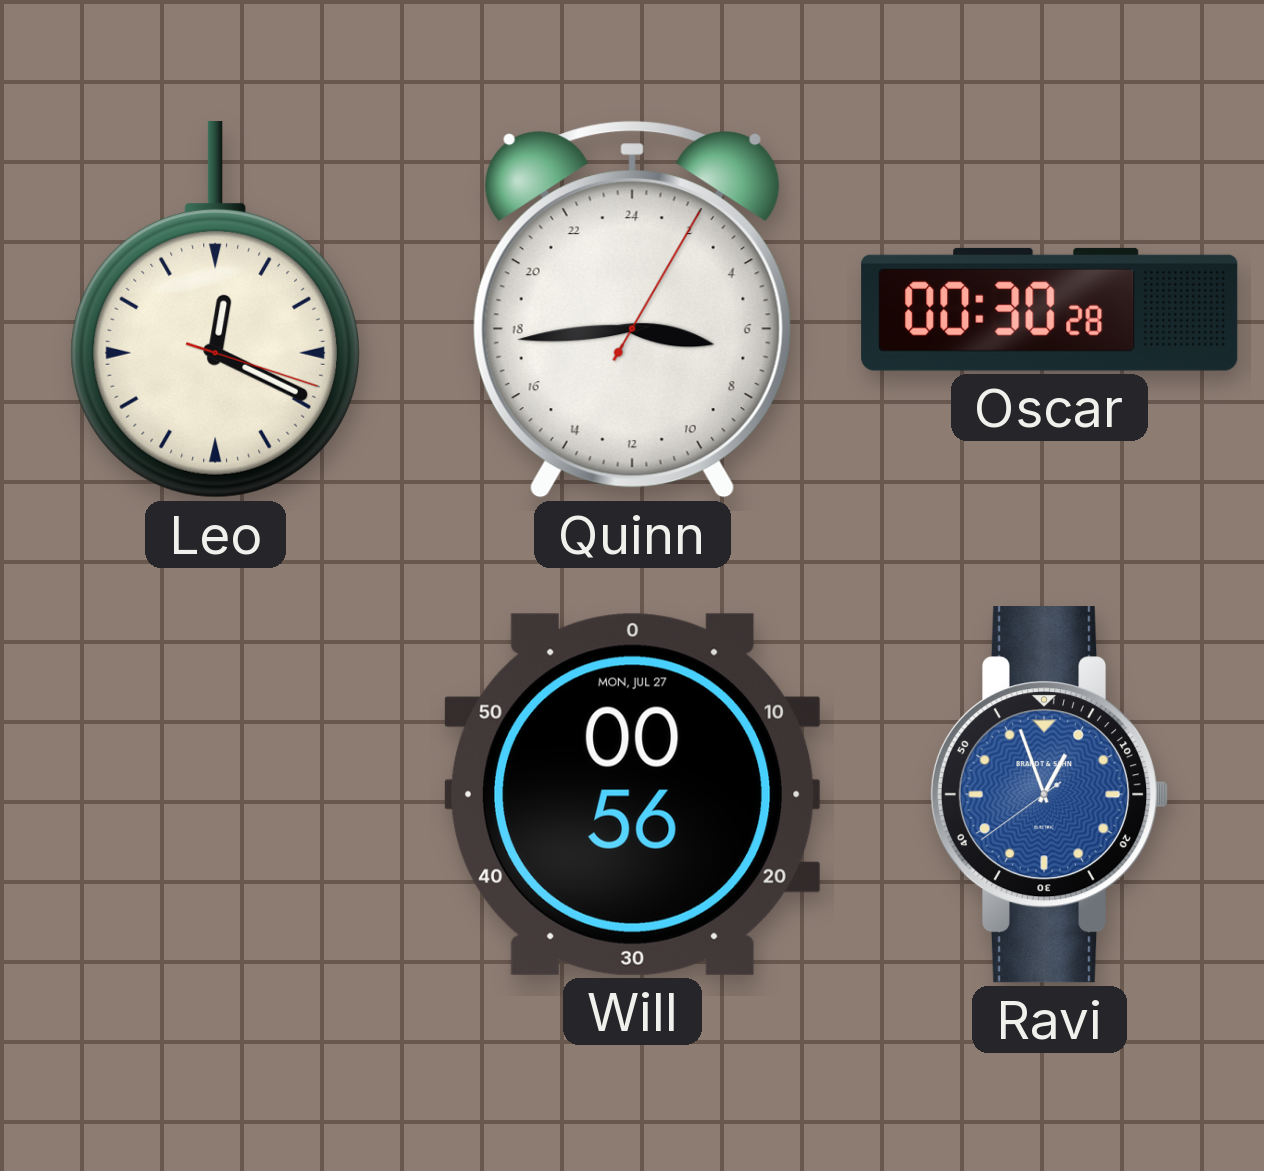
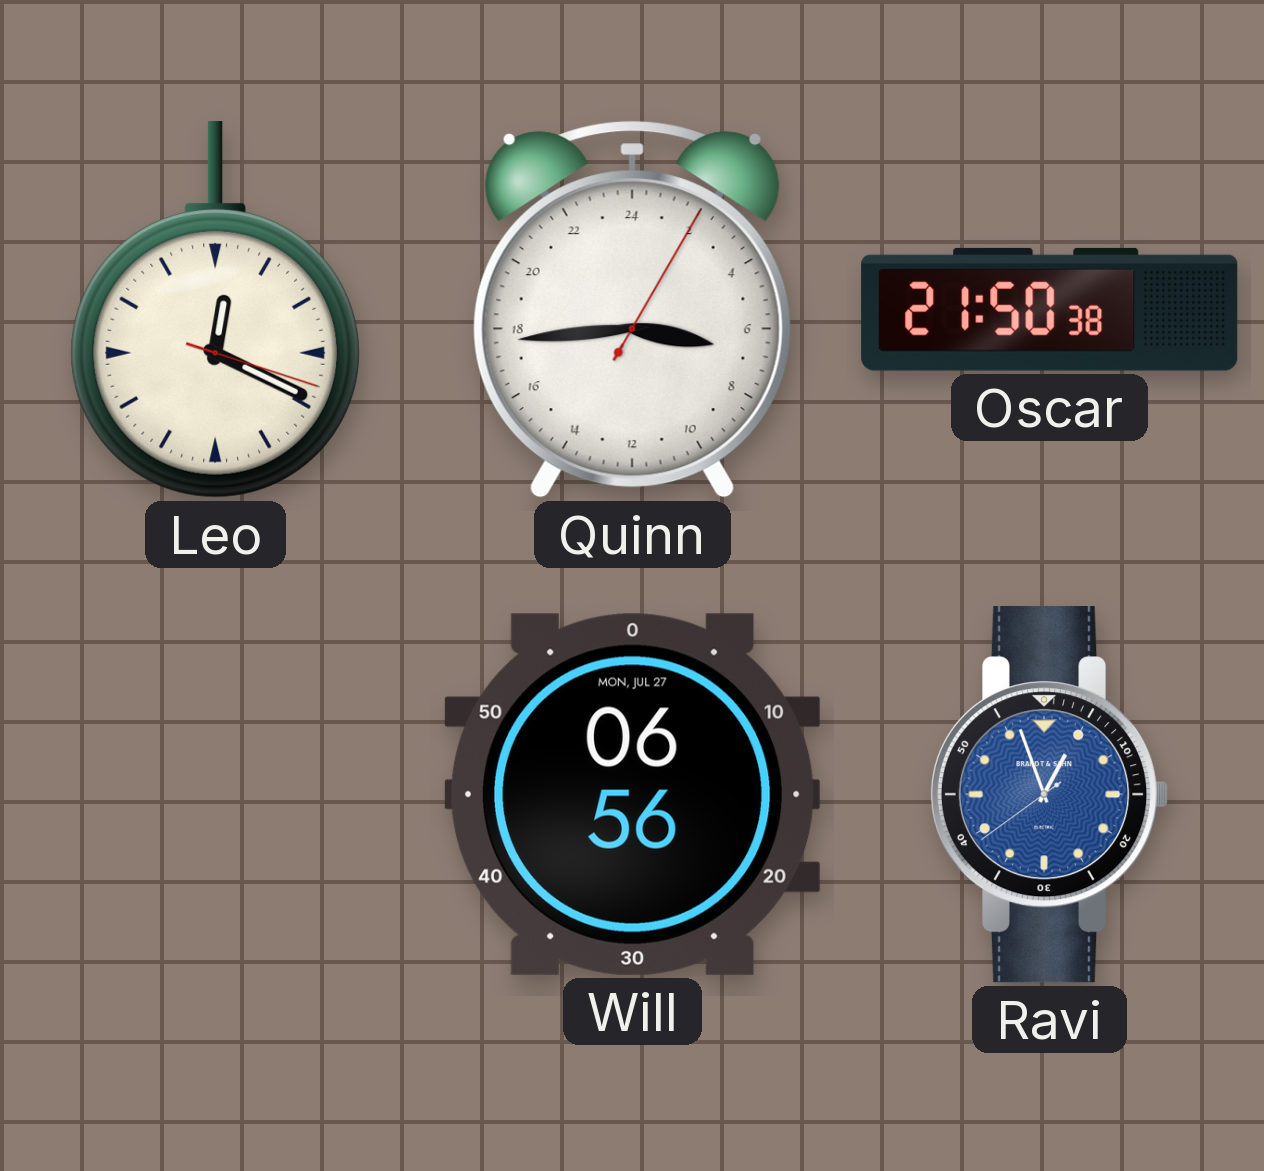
Oscar: 00:30 -> 21:50 (1050, 309)
Will: 00:56 -> 06:56 (632, 794)
